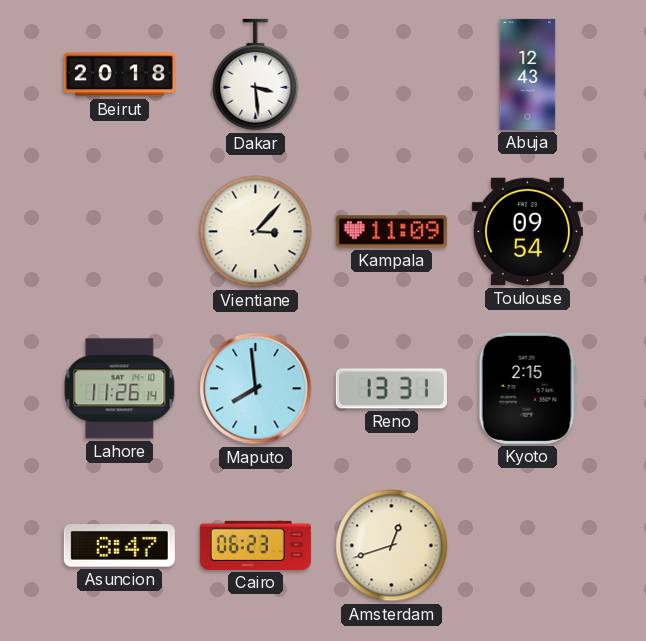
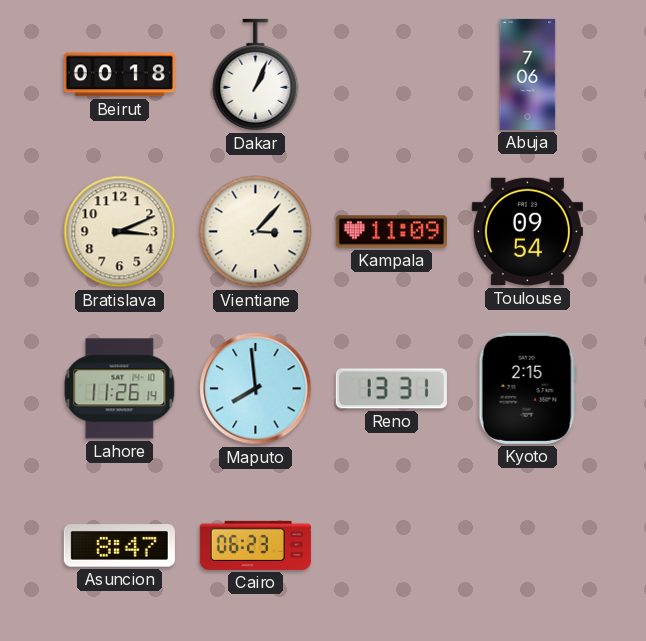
Beirut: 20:18 -> 00:18 (119, 75)
Dakar: 3:29 -> 1:04 (256, 75)
Abuja: 12:43 -> 7:06 (528, 74)
Bratislava: none -> 3:11 (120, 232)
Amsterdam: 12:42 -> none (392, 546)
